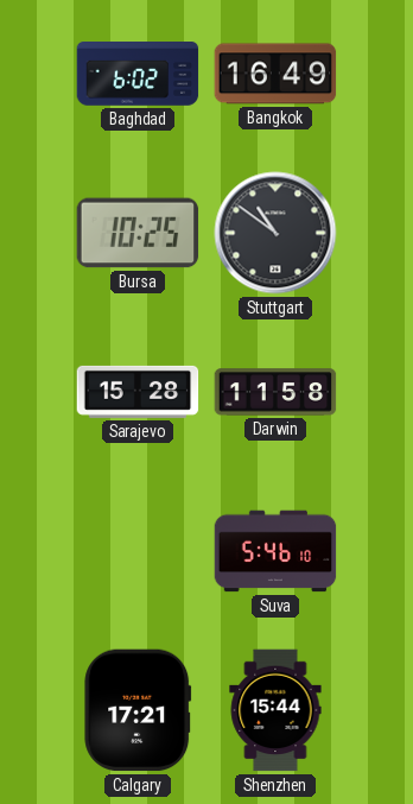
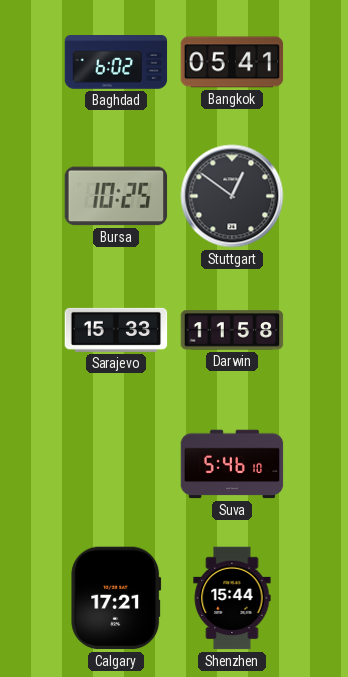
Bangkok: 16:49 -> 05:41 (232, 62)
Stuttgart: 10:51 -> 12:51 (232, 196)
Sarajevo: 15:28 -> 15:33 (116, 330)
